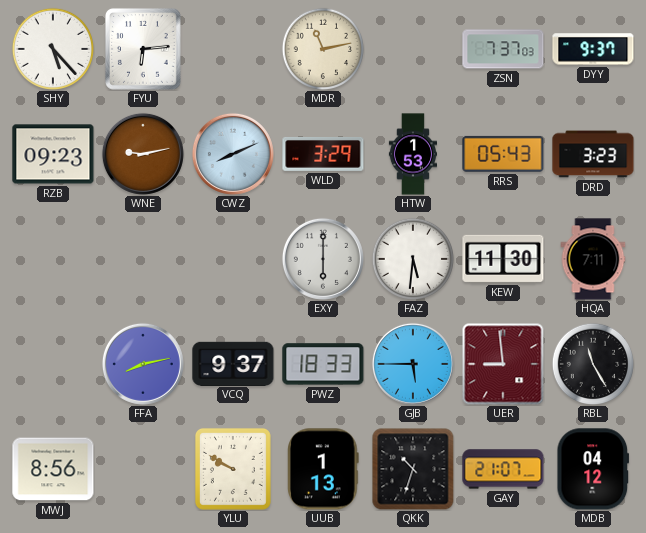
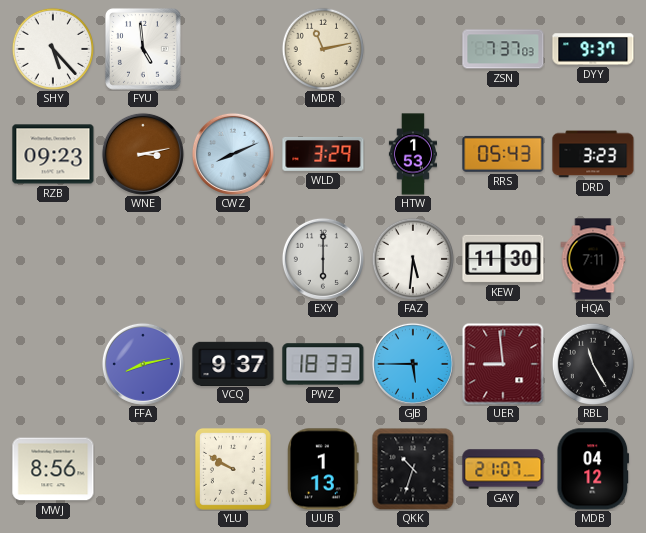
FYU: 6:14 -> 4:59 (143, 49)
WNE: 9:13 -> 3:13 (143, 154)
